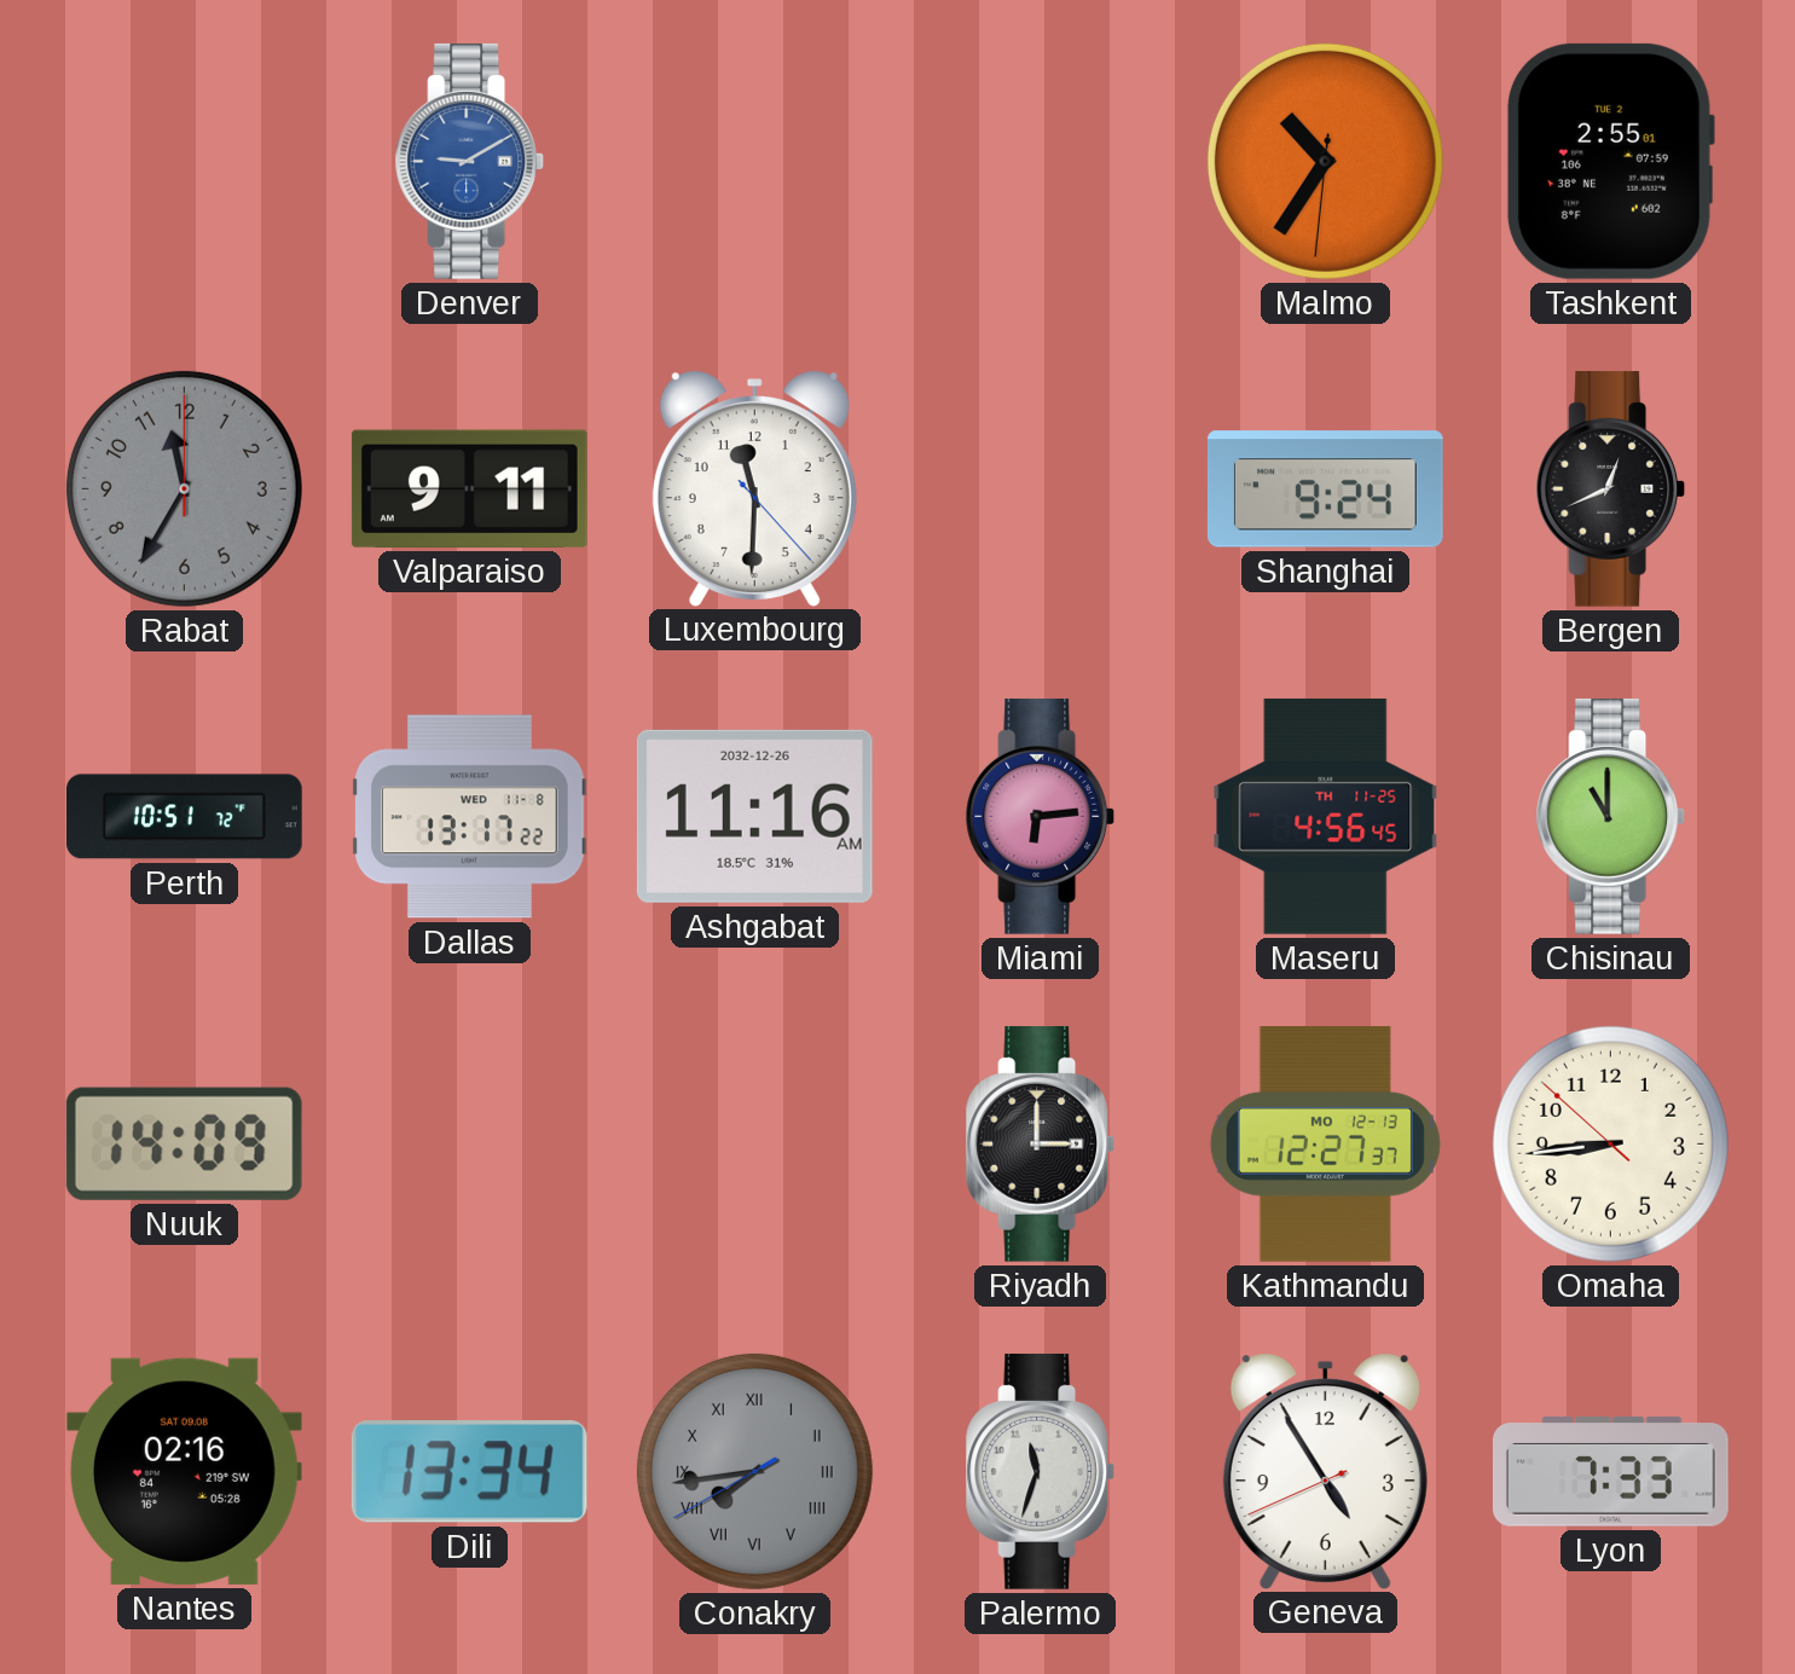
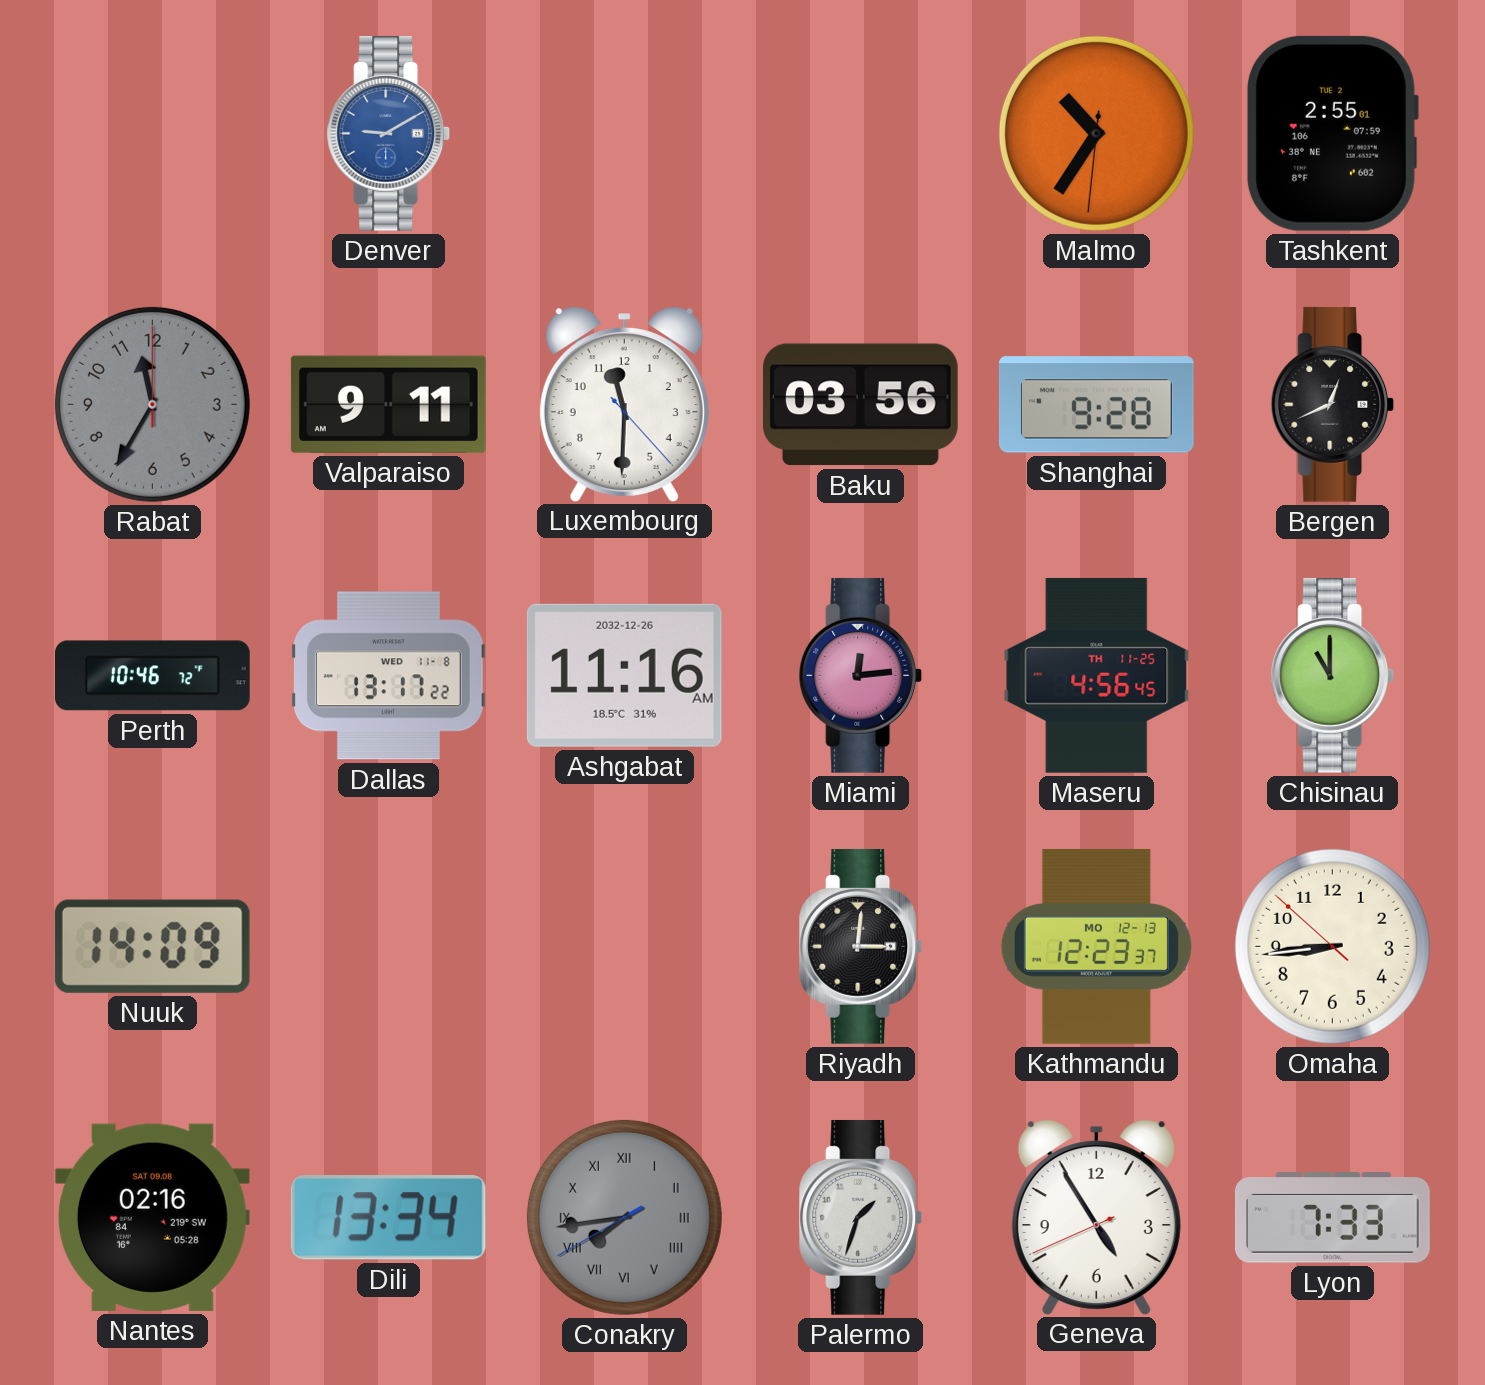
Baku: none -> 03:56 (860, 405)
Shanghai: 9:24 -> 9:28 (1096, 405)
Perth: 10:51 -> 10:46 (153, 676)
Miami: 6:14 -> 12:14 (861, 675)
Riyadh: 3:00 -> 3:01 (861, 946)
Kathmandu: 12:27 -> 12:23 (1096, 946)
Palermo: 11:33 -> 1:33 (861, 1217)
